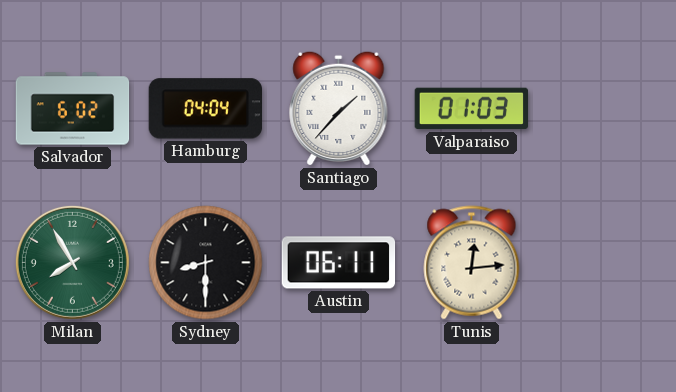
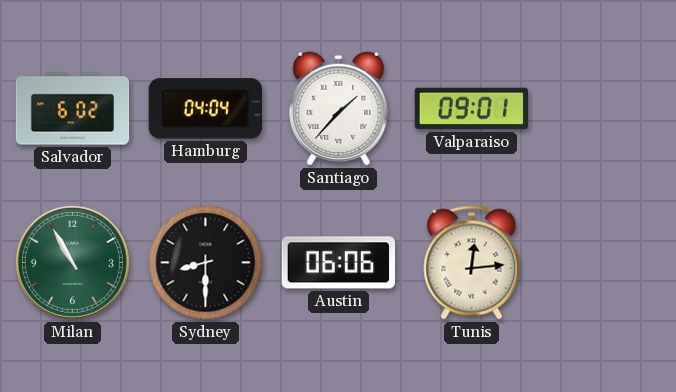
Valparaiso: 01:03 -> 09:01 (472, 109)
Milan: 7:55 -> 10:55 (72, 262)
Austin: 06:11 -> 06:06 (339, 263)
